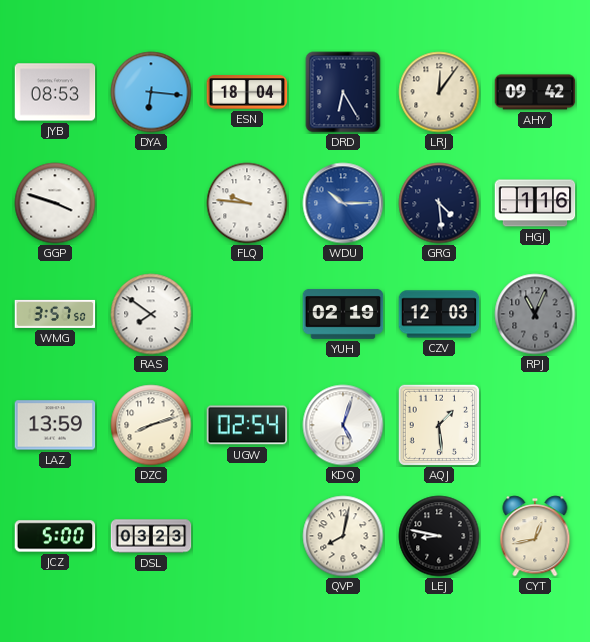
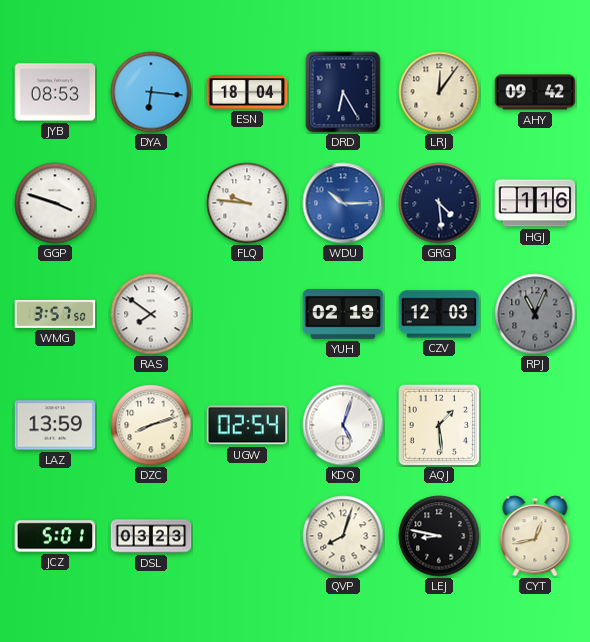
JCZ: 5:00 -> 5:01 (55, 536)
QVP: 8:02 -> 8:03 (343, 536)
